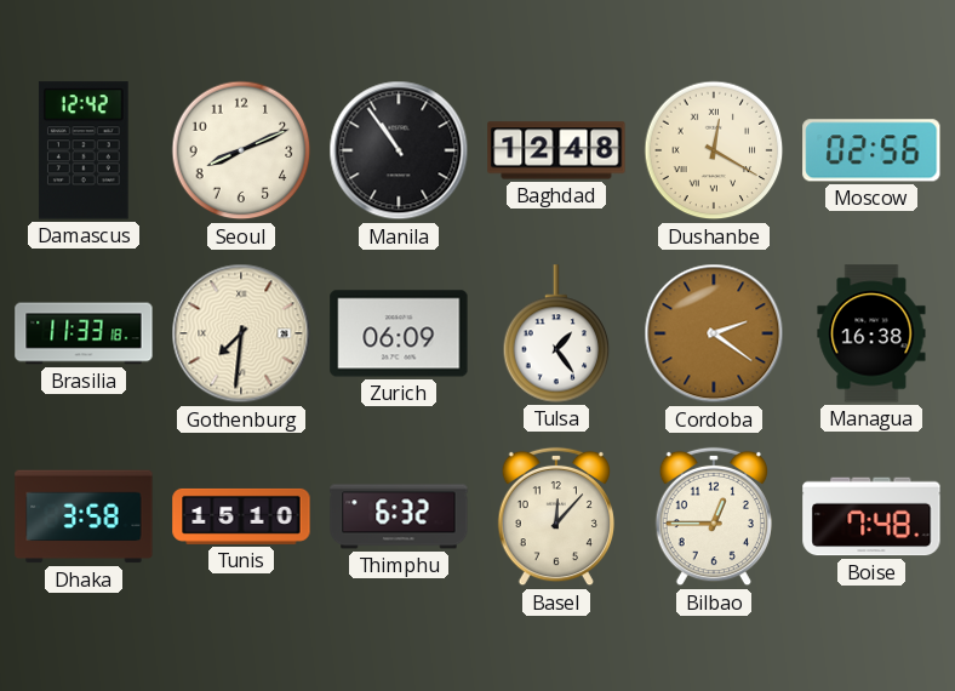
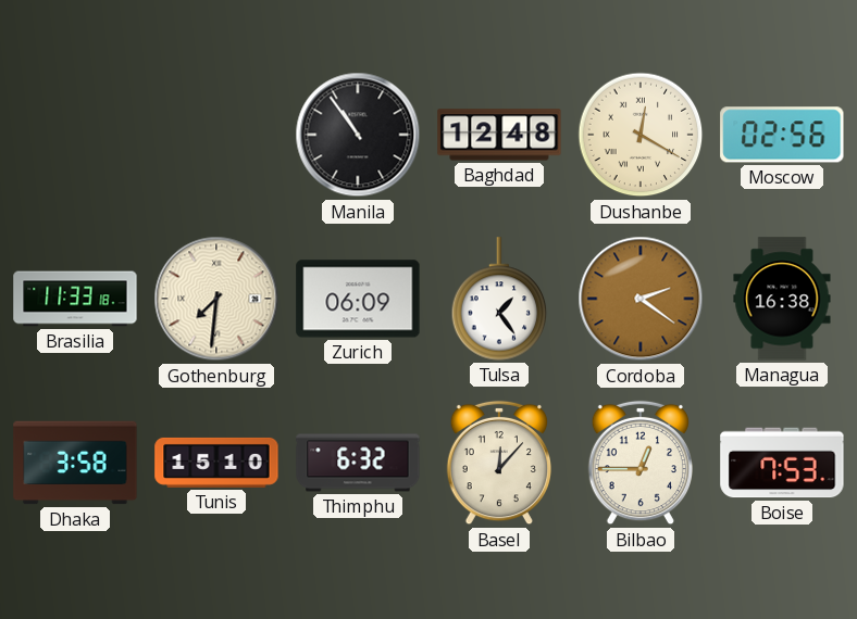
Damascus: 12:42 -> none (84, 150)
Seoul: 8:11 -> none (241, 150)
Boise: 7:48 -> 7:53 (782, 463)
